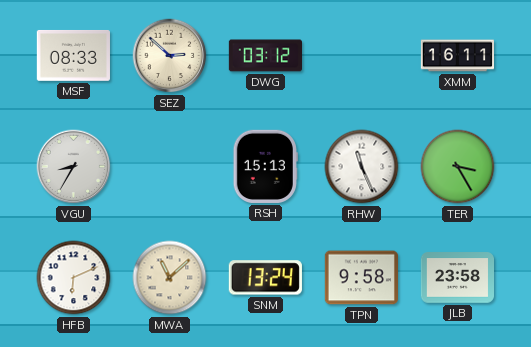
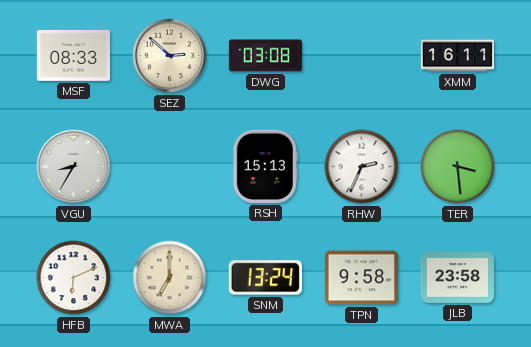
DWG: 03:12 -> 03:08 (265, 56)
RHW: 11:26 -> 2:34 (362, 167)
TER: 3:25 -> 3:29 (458, 167)
MWA: 11:08 -> 7:00 (170, 278)
